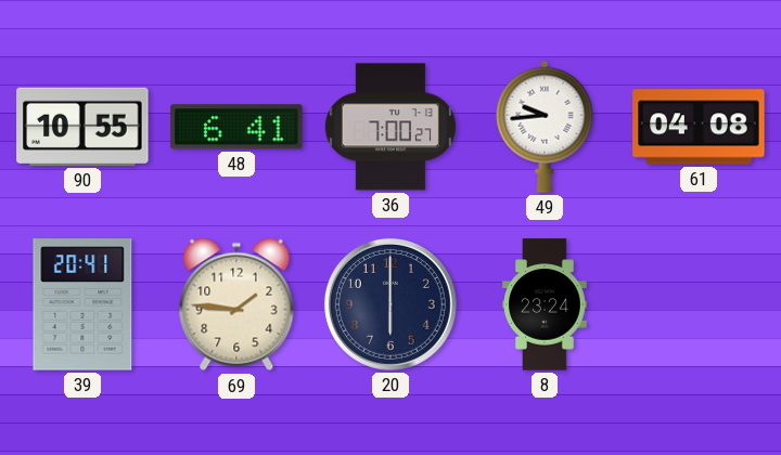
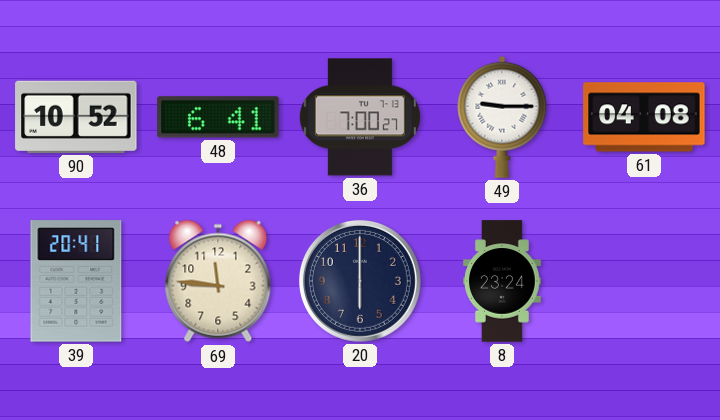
90: 10:55 -> 10:52 (76, 117)
49: 9:44 -> 9:15 (502, 117)
69: 1:46 -> 11:46 (218, 281)
